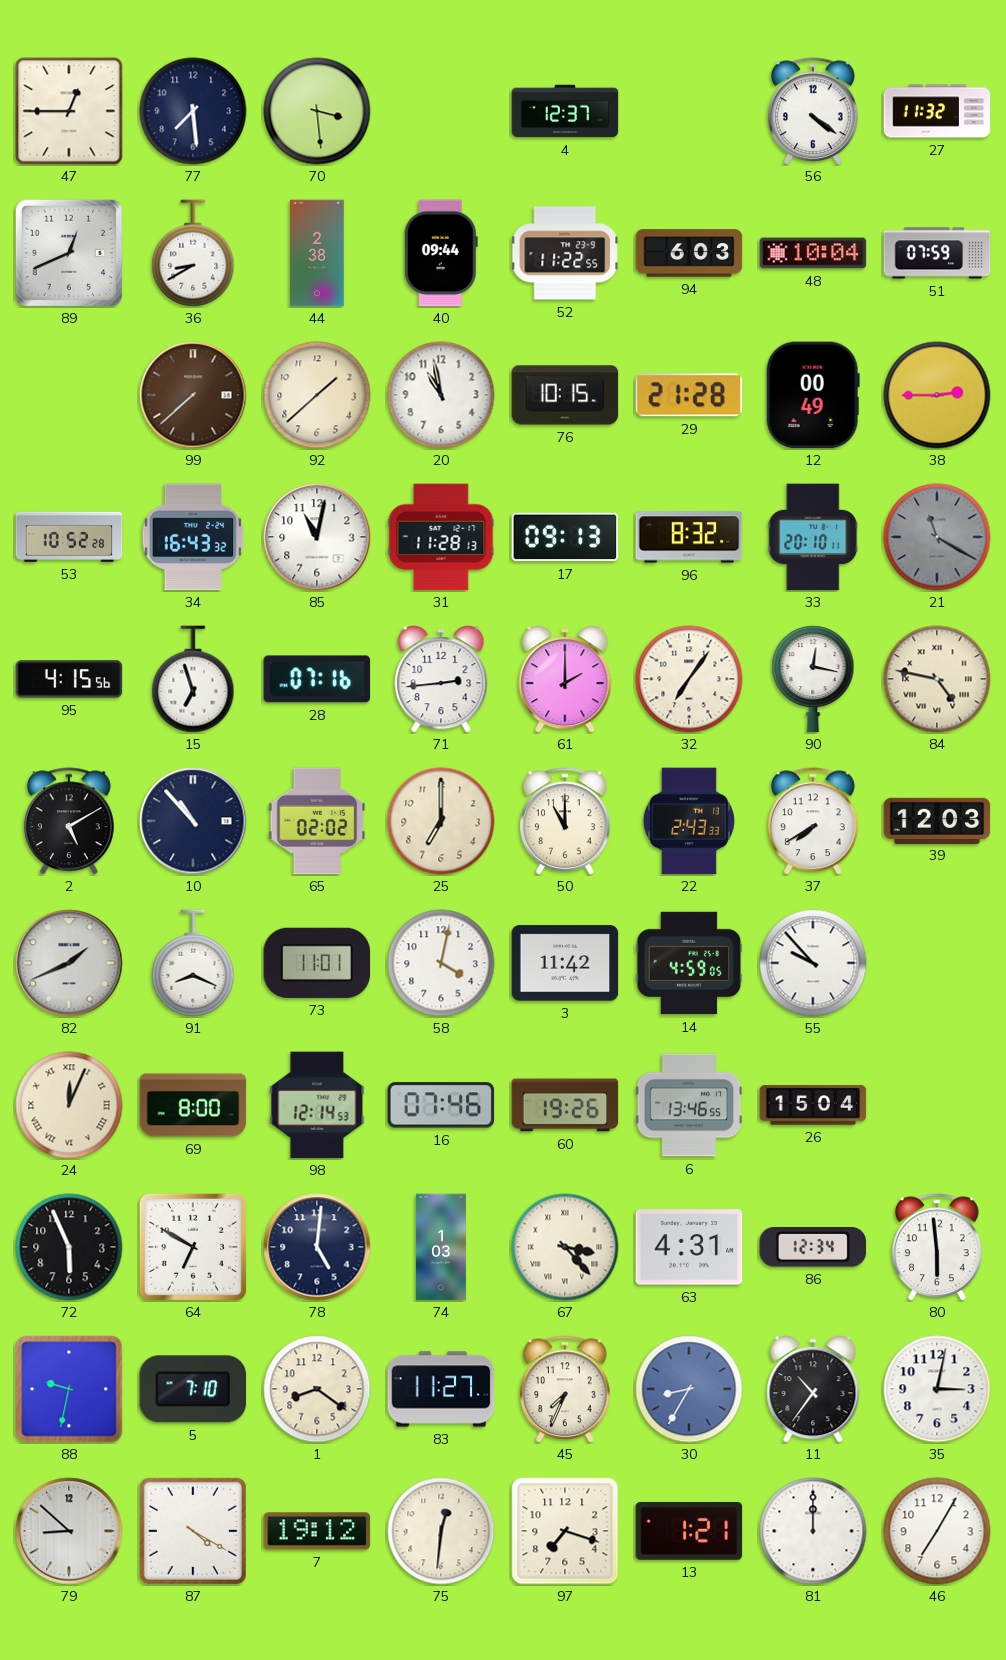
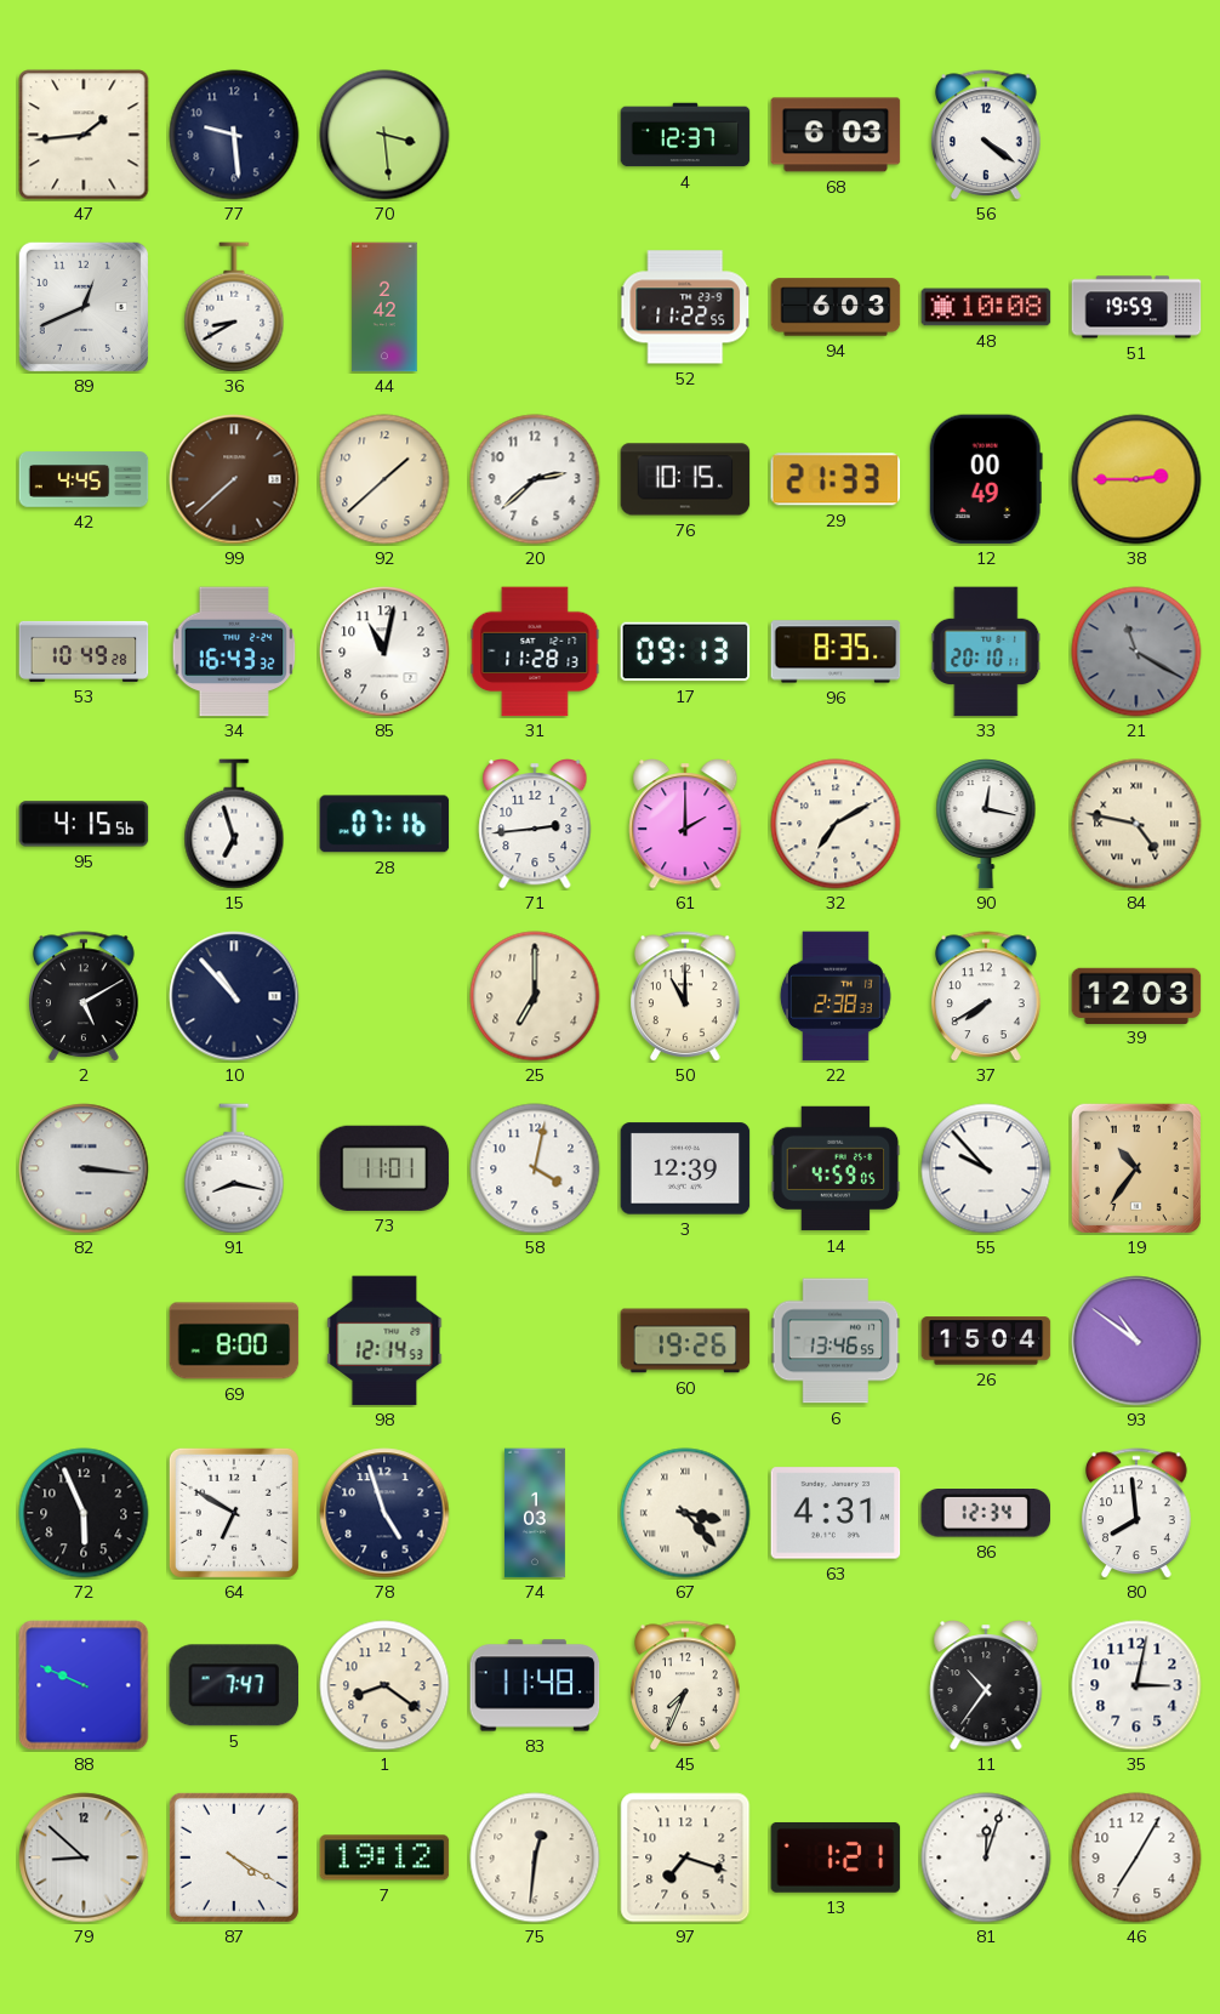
47: 12:45 -> 1:44 (84, 135)
77: 7:29 -> 9:29 (234, 135)
68: none -> 6:03 (836, 135)
27: 11:32 -> none (937, 111)
44: 2:38 -> 2:42 (384, 307)
40: 09:44 -> none (441, 253)
48: 10:04 -> 10:08 (986, 307)
51: 07:59 -> 19:59 (1136, 307)
42: none -> 4:45 (84, 479)
20: 10:58 -> 2:38 (535, 479)
29: 21:28 -> 21:33 (836, 479)
53: 10:52 -> 10:49 (84, 652)
96: 8:32 -> 8:35 (836, 652)
32: 7:06 -> 7:10 (836, 824)
65: 02:02 -> none (317, 821)
22: 2:43 -> 2:38 (836, 996)
82: 1:41 -> 3:16 (84, 1168)
91: 8:19 -> 8:17 (234, 1168)
3: 11:42 -> 12:39 (685, 1168)
19: none -> 10:36 (1136, 1168)
24: 12:04 -> none (69, 1105)
16: 07:46 -> none (441, 1105)
93: none -> 10:51 (1136, 1341)
78: 5:01 -> 4:57 (384, 1513)
80: 5:59 -> 7:59 (1138, 1513)
88: 9:32 -> 9:49 (84, 1685)
5: 7:10 -> 7:47 (234, 1685)
83: 11:27 -> 11:48 (535, 1685)
30: 8:35 -> none (689, 1389)
81: 12:00 -> 12:03 (986, 1857)
